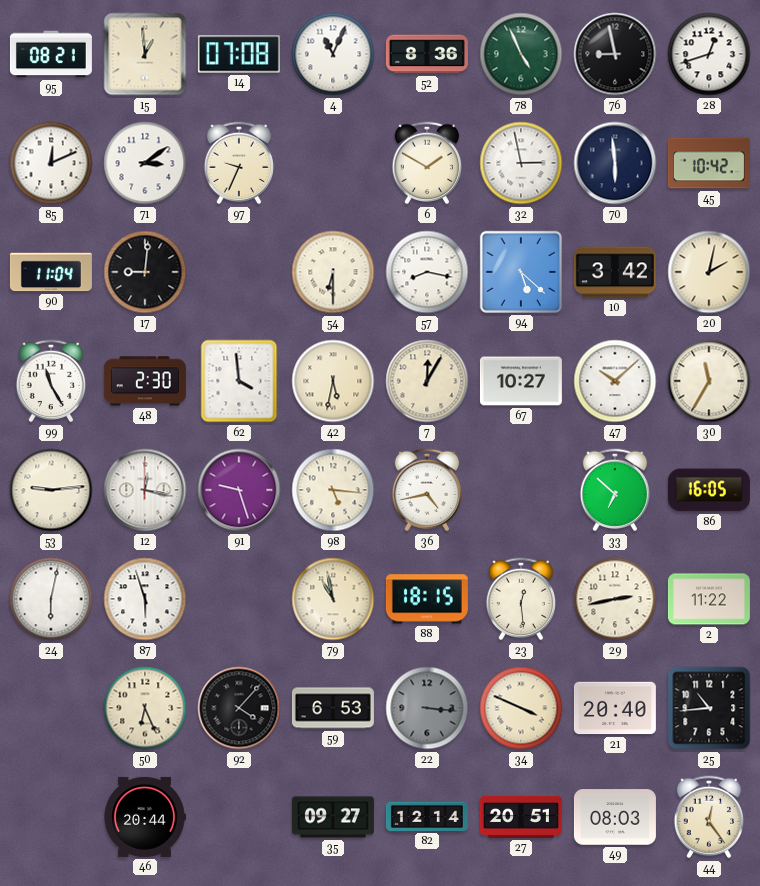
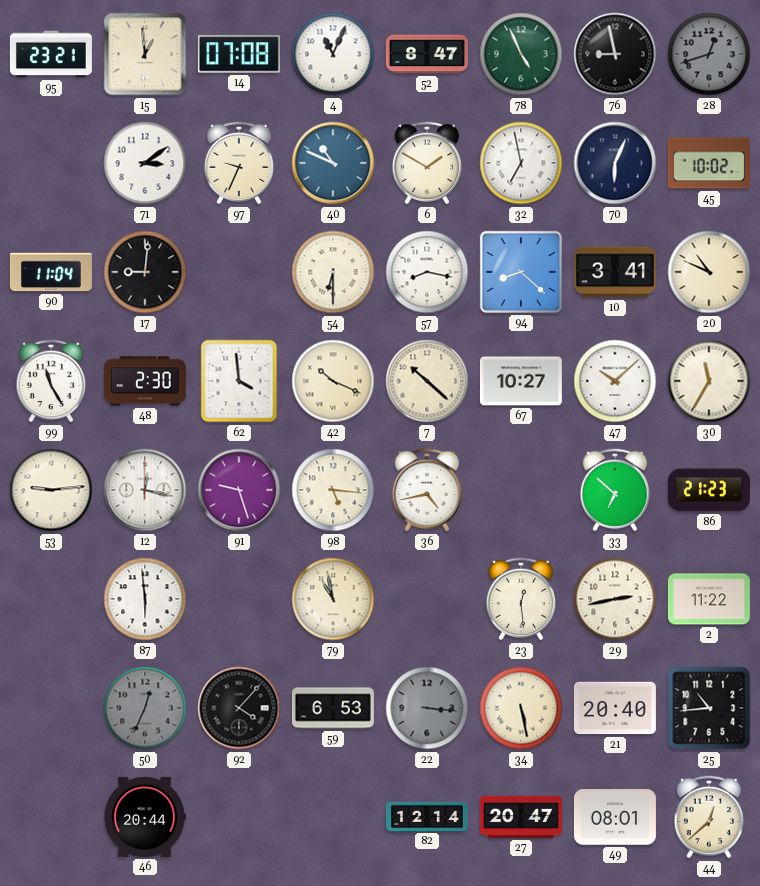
95: 08:21 -> 23:21 (51, 54)
52: 8:36 -> 8:47 (427, 54)
28 dial: white -> grey (709, 54)
85: 12:11 -> none (51, 163)
40: none -> 10:49 (333, 163)
32: 2:58 -> 6:58 (521, 163)
70: 5:59 -> 6:04 (615, 163)
45: 10:42 -> 10:02 (709, 163)
94: 5:22 -> 8:22 (521, 272)
10: 3:42 -> 3:41 (615, 272)
20: 2:02 -> 10:49 (709, 272)
42: 5:32 -> 10:19 (333, 381)
7: 12:05 -> 10:22 (427, 381)
86: 16:05 -> 21:23 (709, 490)
24: 6:02 -> none (51, 599)
87: 5:57 -> 5:59 (145, 599)
88: 18:15 -> none (427, 599)
50: 6:26 -> 12:34 (145, 708)
50 dial: cream -> grey (145, 708)
34: 3:49 -> 5:28 (521, 708)
35: 09:27 -> none (333, 817)
27: 20:51 -> 20:47 (521, 817)
49: 08:03 -> 08:01 (615, 817)
44: 12:24 -> 12:38 (709, 817)
